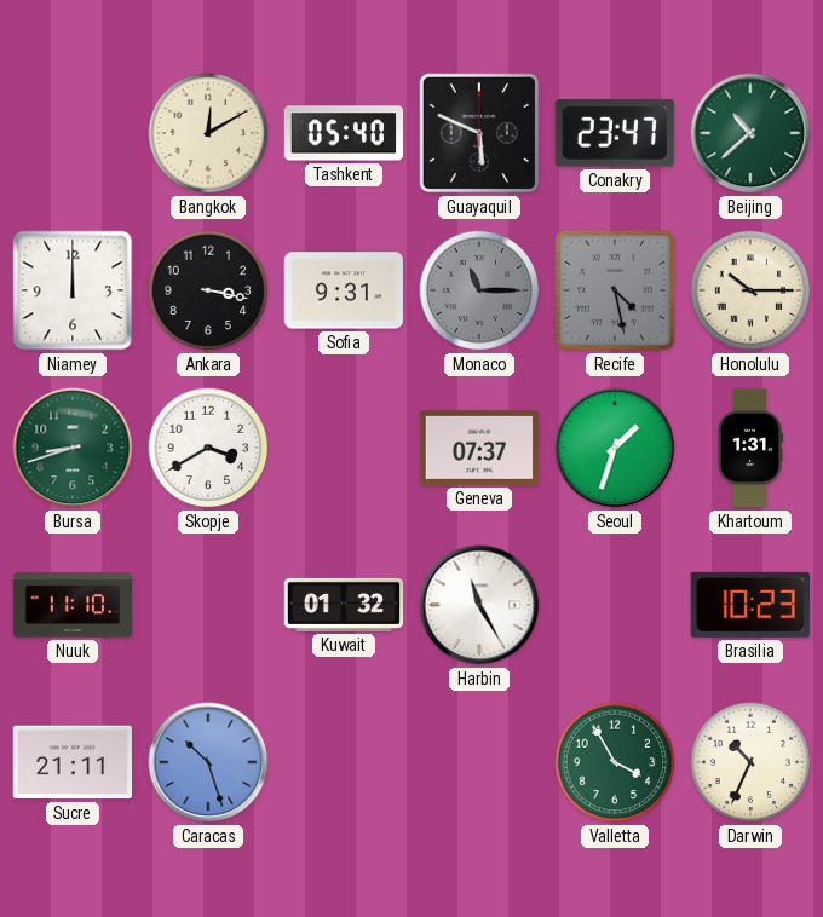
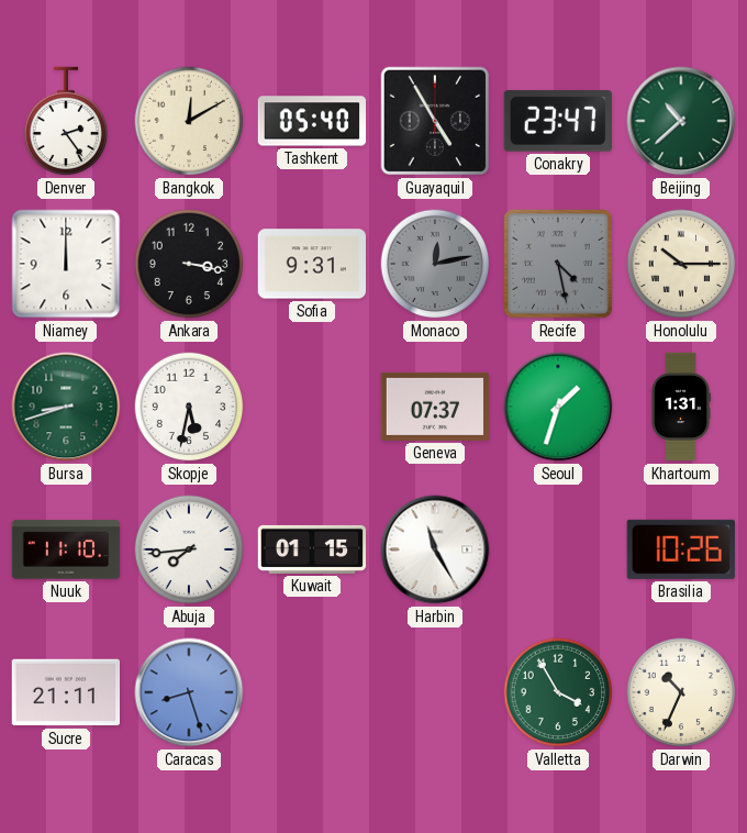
Denver: none -> 2:24 (66, 121)
Guayaquil: 5:49 -> 4:55 (435, 121)
Monaco: 11:15 -> 12:13 (435, 264)
Skopje: 3:40 -> 5:32 (189, 407)
Abuja: none -> 7:44 (189, 549)
Kuwait: 01:32 -> 01:15 (312, 549)
Brasilia: 10:23 -> 10:26 (681, 549)
Caracas: 10:27 -> 8:27 (189, 692)
